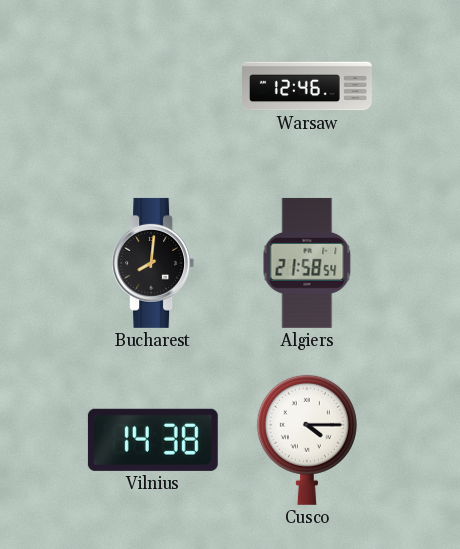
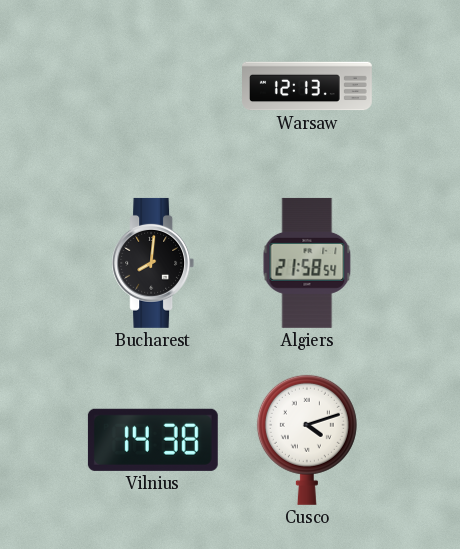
Warsaw: 12:46 -> 12:13 (308, 86)
Cusco: 4:15 -> 4:12 (307, 440)
